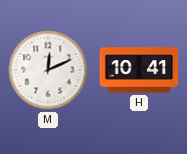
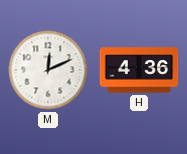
H: 10:41 -> 4:36 (139, 70)
